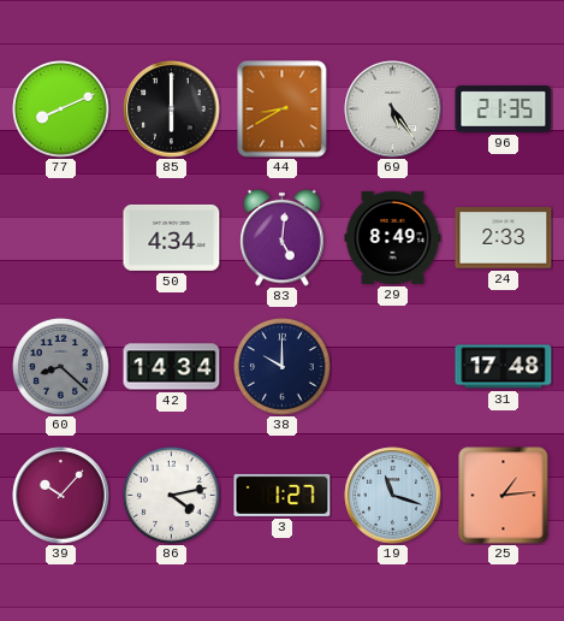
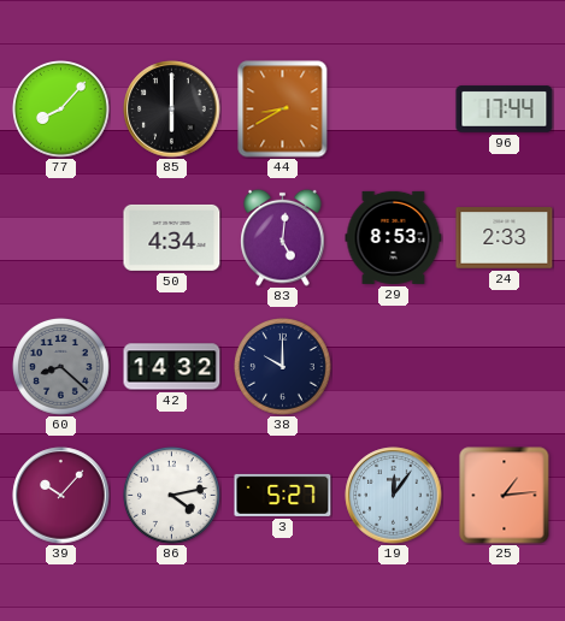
77: 8:11 -> 8:07 (61, 110)
69: 5:24 -> none (393, 110)
96: 21:35 -> 17:44 (505, 110)
29: 8:49 -> 8:53 (394, 237)
42: 14:34 -> 14:32 (172, 367)
31: 17:48 -> none (504, 367)
3: 1:27 -> 5:27 (283, 495)
19: 11:18 -> 12:06 (394, 496)
